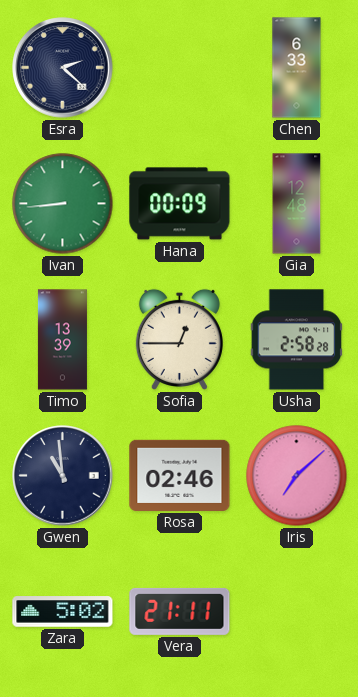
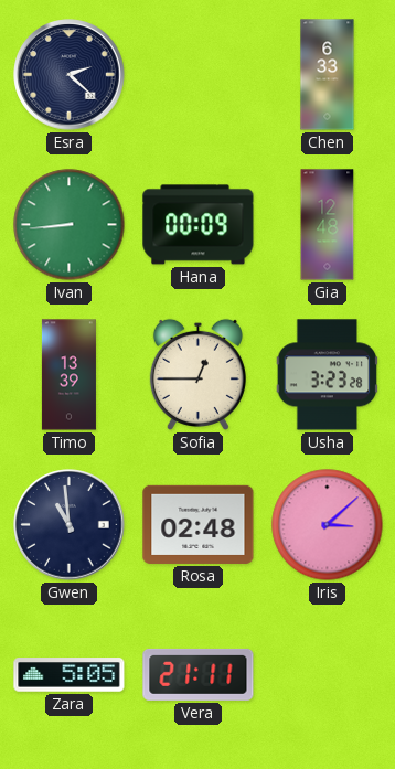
Usha: 2:58 -> 3:23 (328, 375)
Rosa: 02:46 -> 02:48 (199, 524)
Iris: 7:08 -> 3:08 (328, 525)
Zara: 5:02 -> 5:05 (70, 675)
